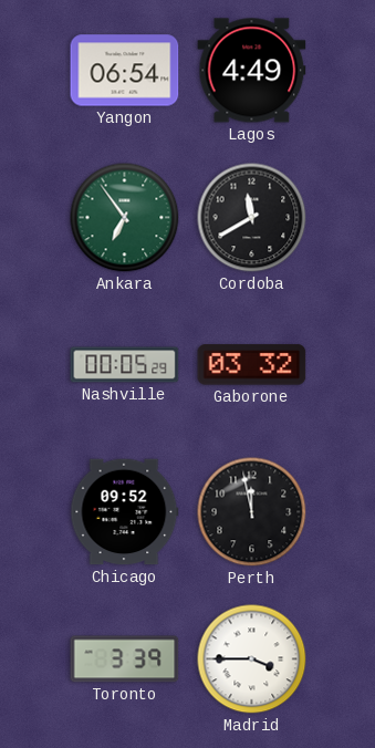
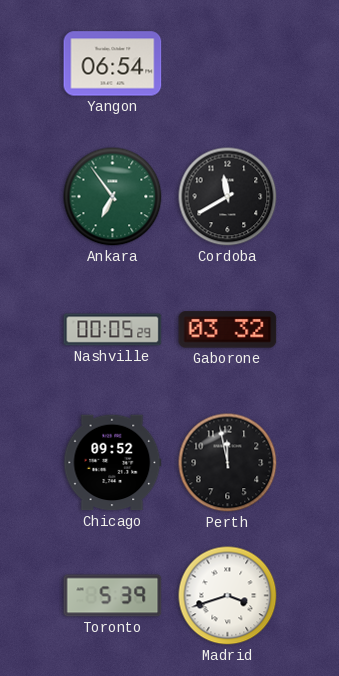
Lagos: 4:49 -> none (252, 71)
Toronto: 3:39 -> 5:39 (113, 596)
Madrid: 3:45 -> 3:42 (228, 596)
